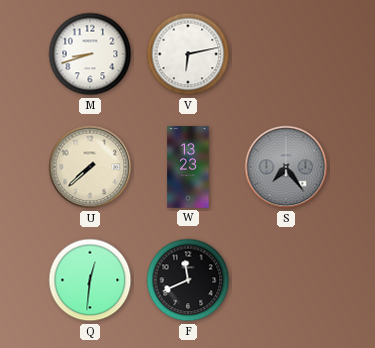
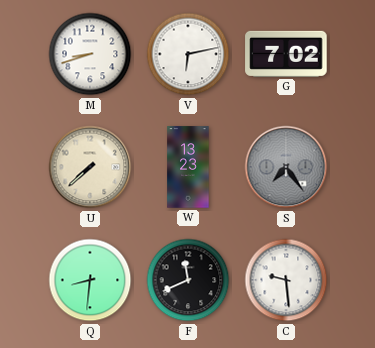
G: none -> 7:02 (286, 54)
Q: 12:31 -> 8:31 (90, 280)
C: none -> 9:29 (286, 280)
